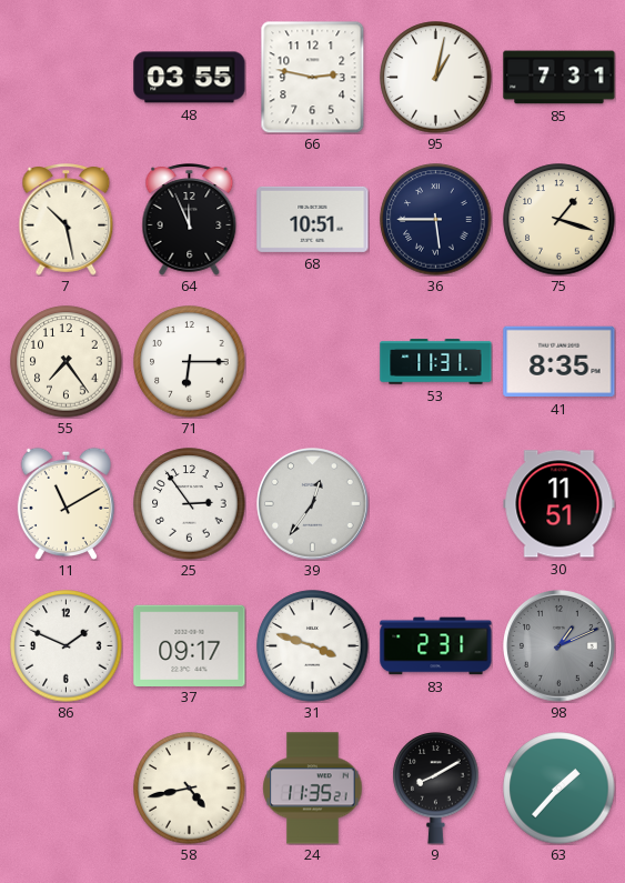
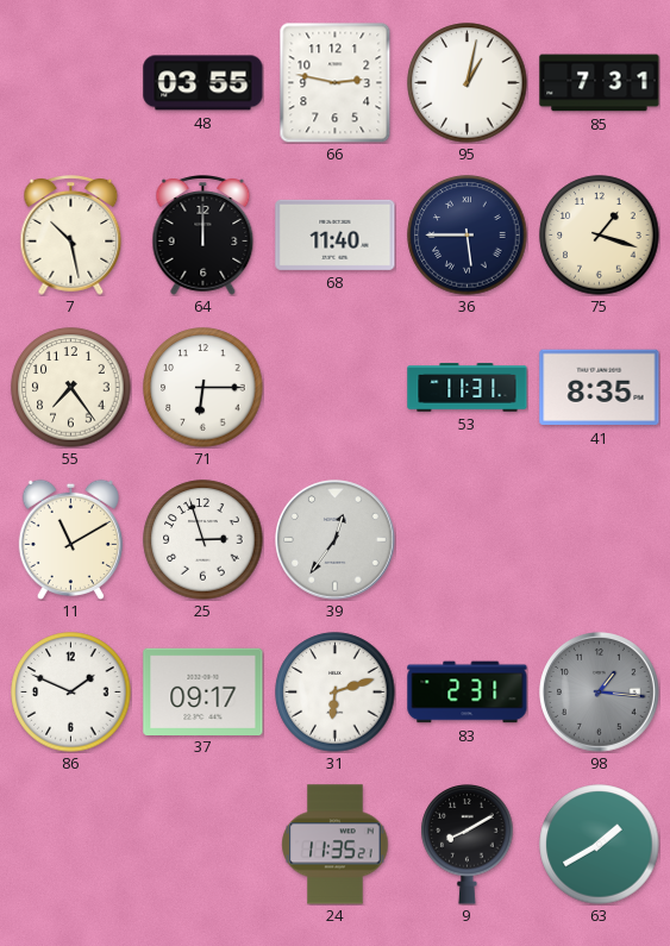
64: 11:56 -> 12:00 (203, 236)
68: 10:51 -> 11:40 (336, 234)
25: 2:54 -> 2:57 (203, 540)
30: 11:51 -> none (560, 504)
31: 3:48 -> 6:12 (336, 693)
98: 1:11 -> 1:16 (600, 693)
58: 4:43 -> none (190, 789)
63: 1:37 -> 1:40 (600, 845)
